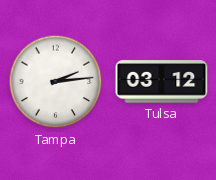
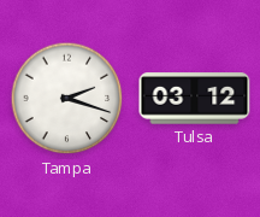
Tampa: 2:14 -> 2:18 (67, 99)
